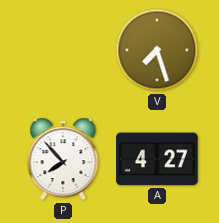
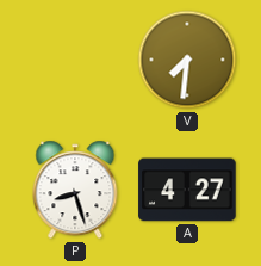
V: 7:27 -> 7:31 (187, 60)
P: 7:53 -> 8:27 (75, 190)
